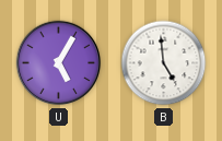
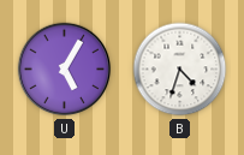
B: 4:59 -> 4:33 (180, 70)
